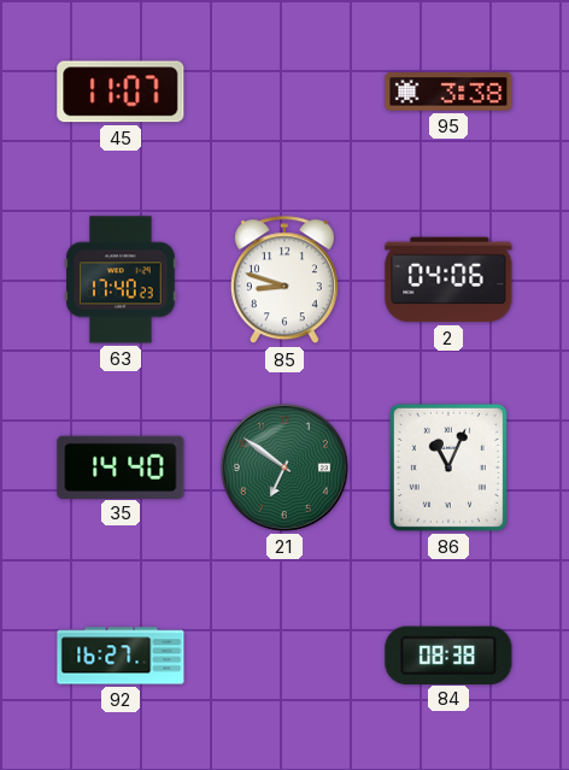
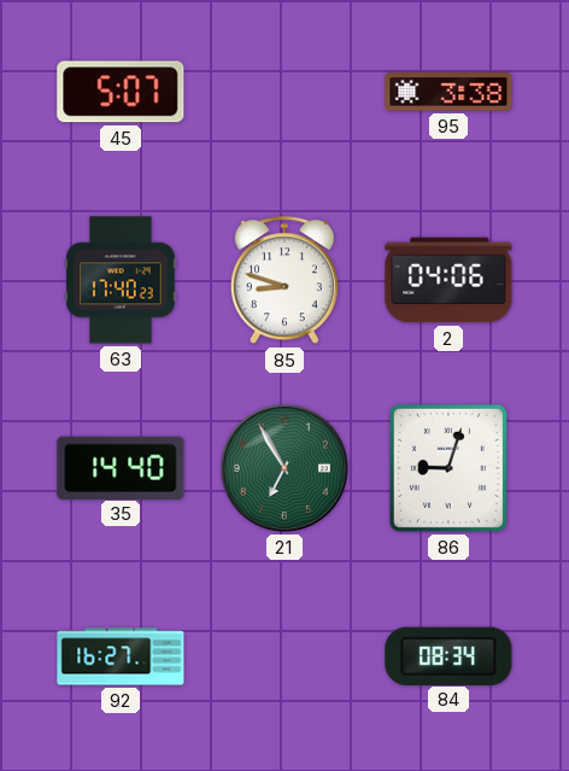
45: 11:07 -> 5:07 (121, 92)
21: 6:51 -> 6:55 (284, 468)
86: 11:04 -> 9:03 (448, 468)
84: 08:38 -> 08:34 (448, 655)
